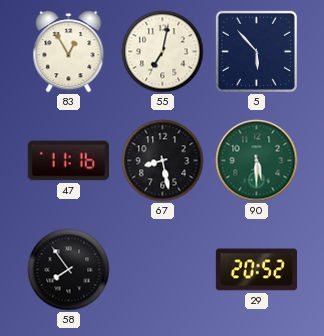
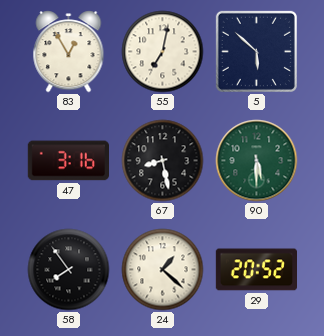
5: 5:53 -> 5:52 (256, 51)
47: 11:16 -> 3:16 (68, 161)
24: none -> 1:22 (163, 270)
